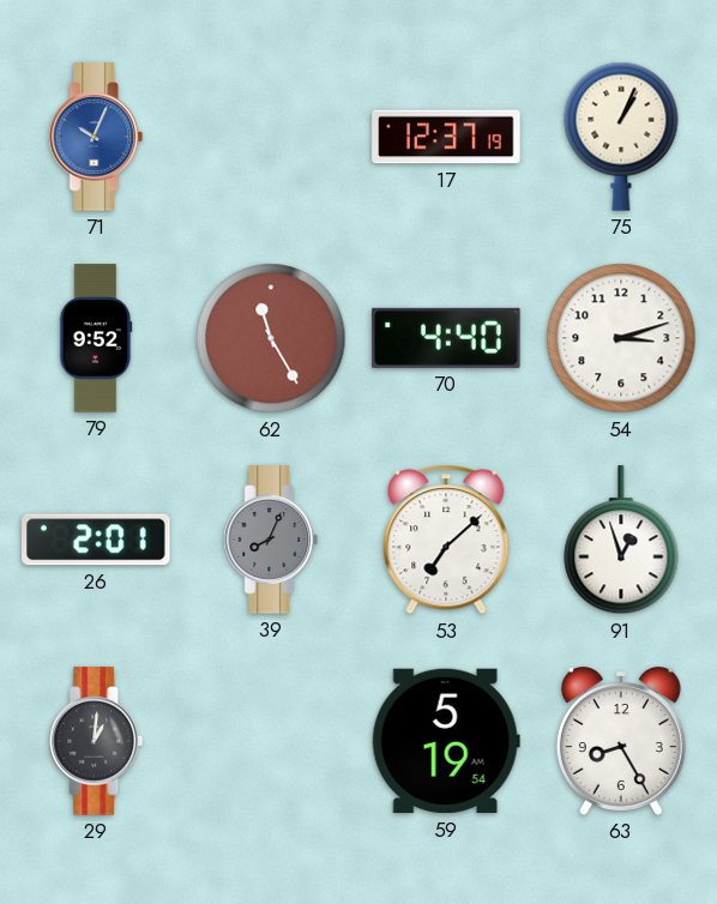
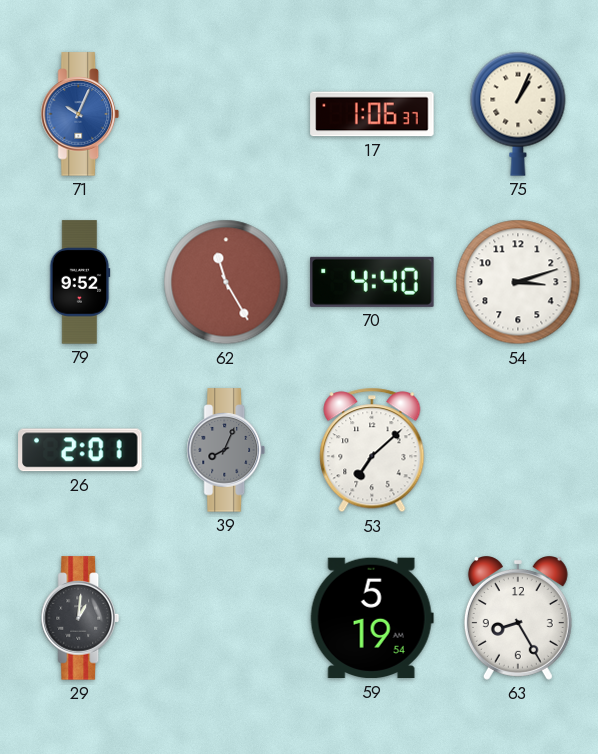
17: 12:37 -> 1:06 (372, 114)
91: 12:57 -> none (621, 541)
